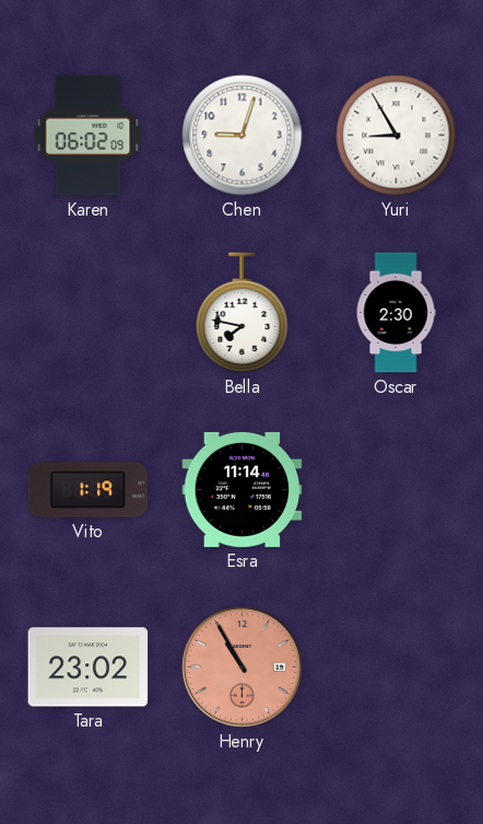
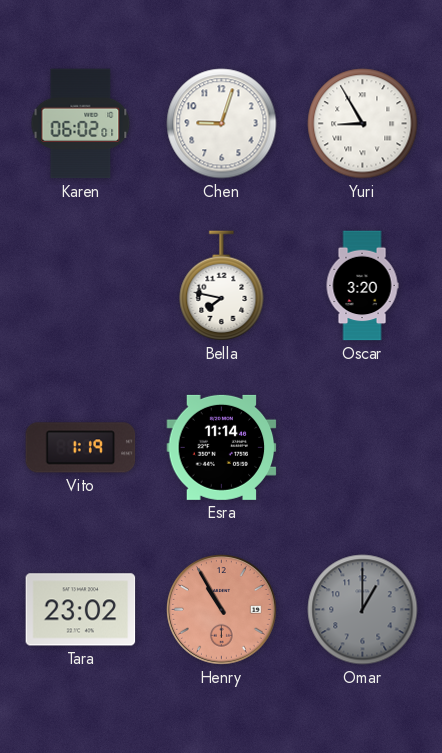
Karen: 06:02:09 -> 06:02:01 (81, 124)
Oscar: 2:30 -> 3:20 (362, 286)
Omar: none -> 1:00 (363, 610)
